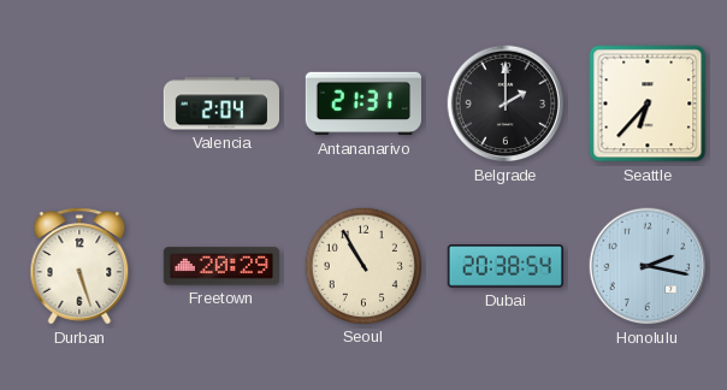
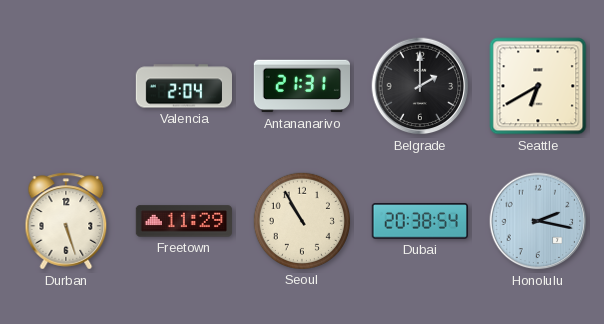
Seattle: 6:37 -> 6:40 (538, 86)
Freetown: 20:29 -> 11:29 (183, 221)
